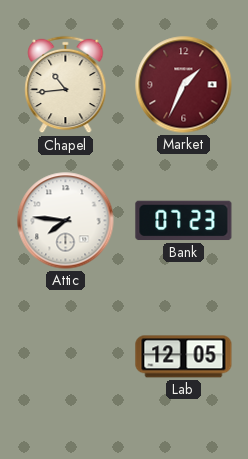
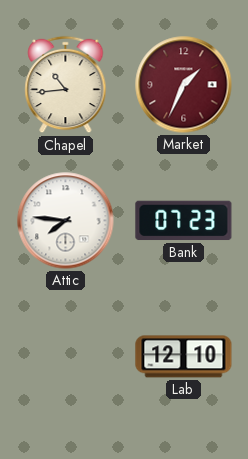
Lab: 12:05 -> 12:10 (184, 357)
